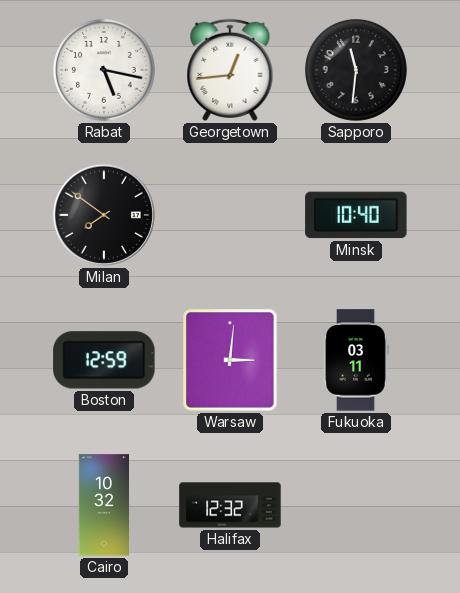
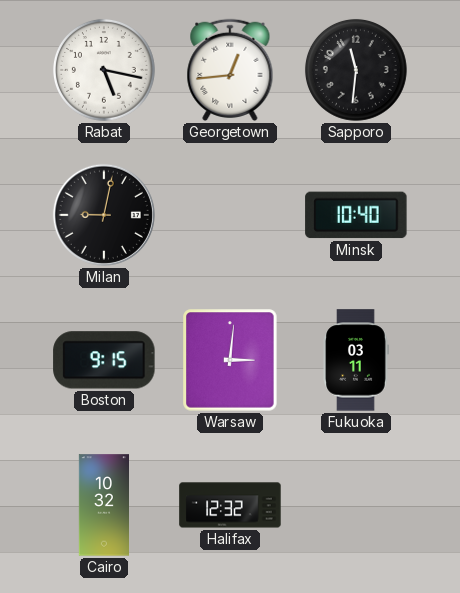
Milan: 7:51 -> 9:02 (104, 215)
Boston: 12:59 -> 9:15 (104, 360)
